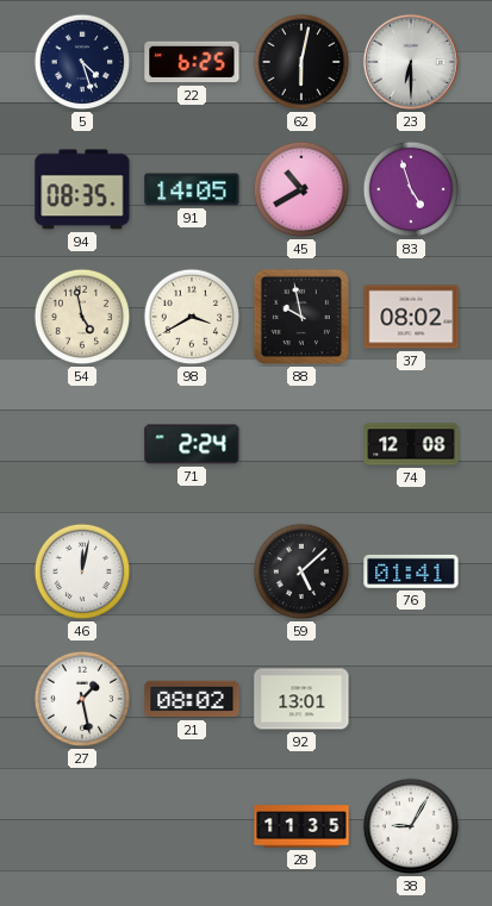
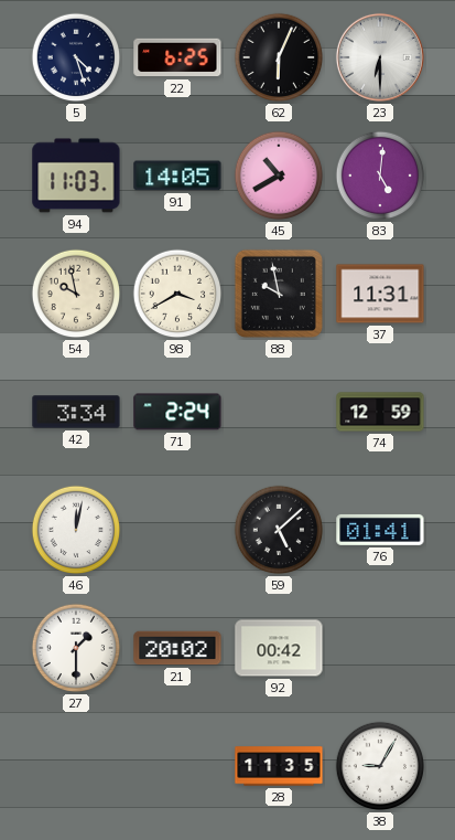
62: 6:02 -> 6:04 (279, 57)
94: 08:35 -> 11:03 (76, 176)
83: 4:57 -> 5:01 (380, 176)
54: 4:58 -> 9:58 (76, 294)
37: 08:02 -> 11:31 (380, 294)
42: none -> 3:34 (76, 412)
74: 12:08 -> 12:59 (380, 412)
27: 1:28 -> 1:30 (76, 648)
21: 08:02 -> 20:02 (177, 648)
92: 13:01 -> 00:42 (279, 648)
